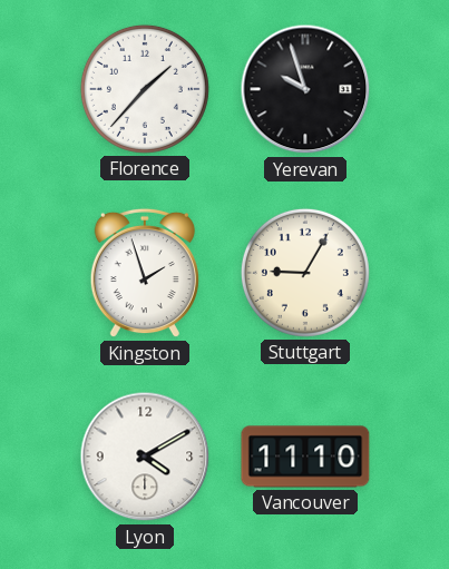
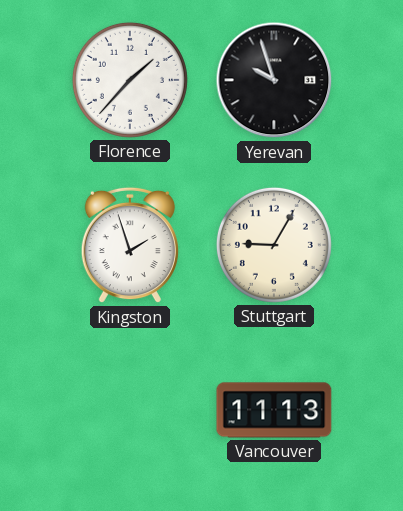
Lyon: 4:10 -> none (145, 457)
Vancouver: 11:10 -> 11:13 (274, 410)
